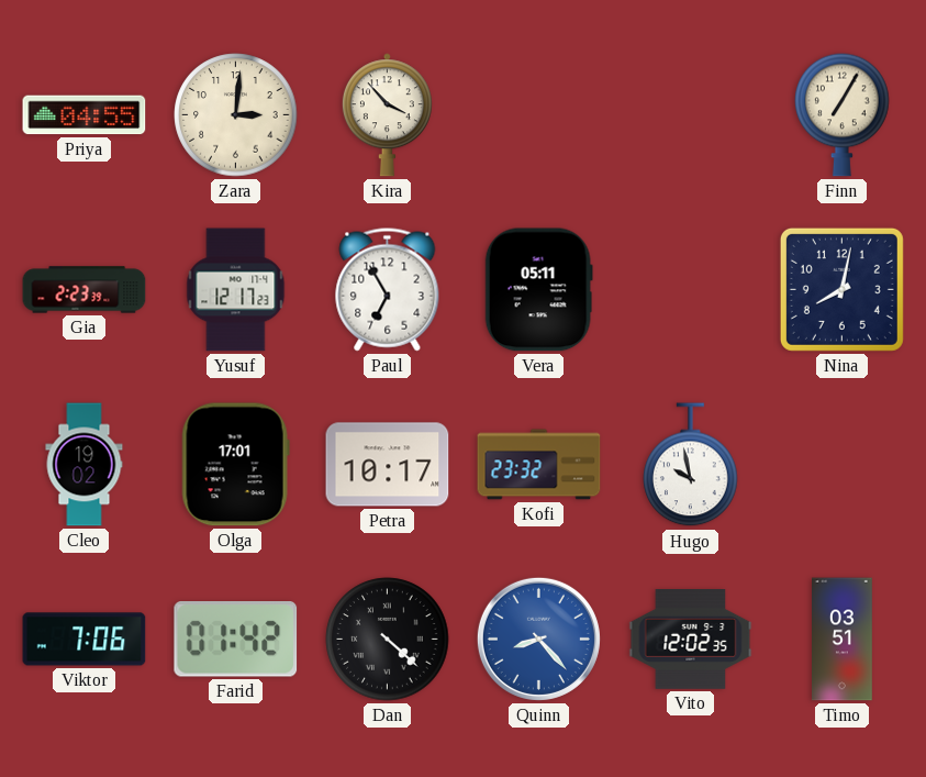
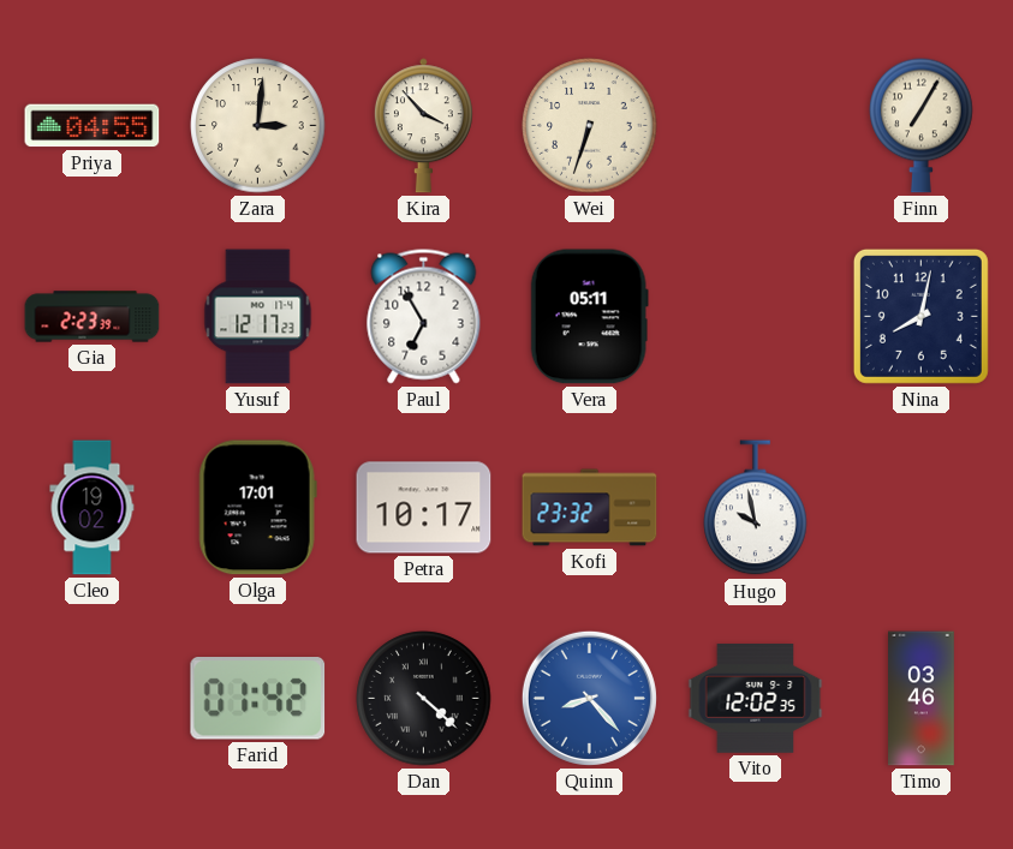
Wei: none -> 6:33 (590, 126)
Viktor: 7:06 -> none (85, 640)
Timo: 03:51 -> 03:46 (922, 699)
